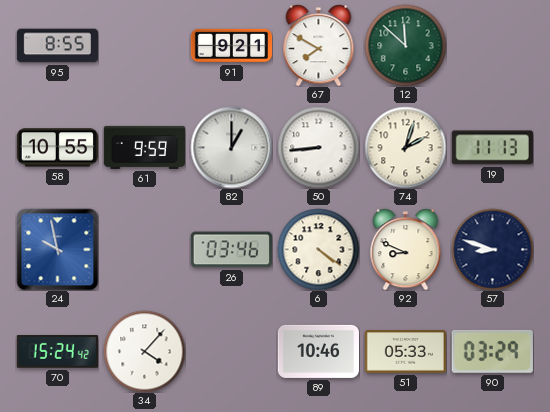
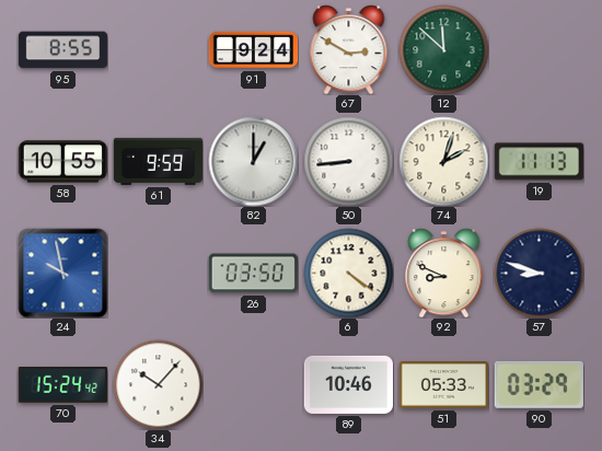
91: 9:21 -> 9:24 (253, 50)
67: 7:50 -> 2:50 (349, 49)
26: 03:46 -> 03:50 (253, 274)
34: 4:07 -> 10:07 (158, 384)
